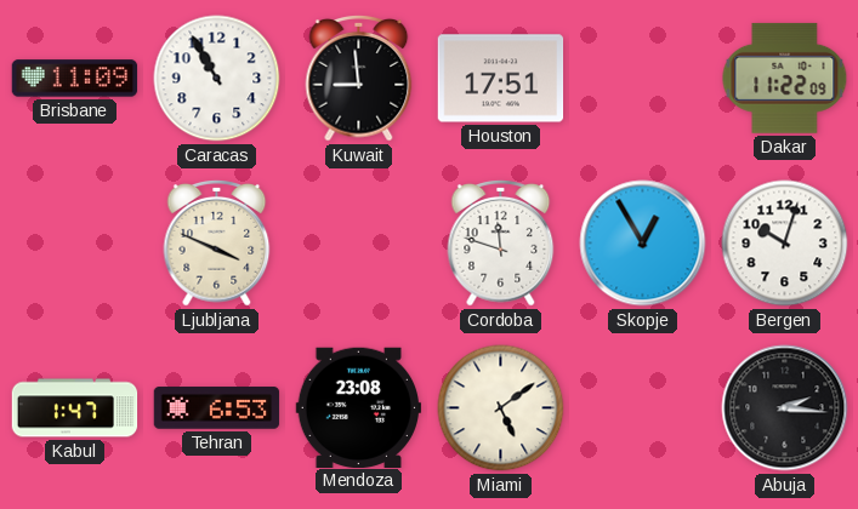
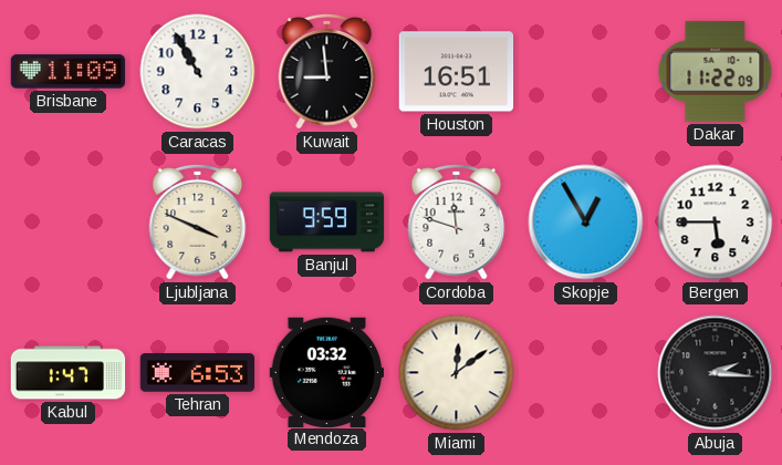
Houston: 17:51 -> 16:51 (457, 72)
Banjul: none -> 9:59 (327, 223)
Bergen: 10:03 -> 5:45 (716, 223)
Mendoza: 23:08 -> 03:32 (327, 372)
Miami: 5:09 -> 12:09 (457, 373)
